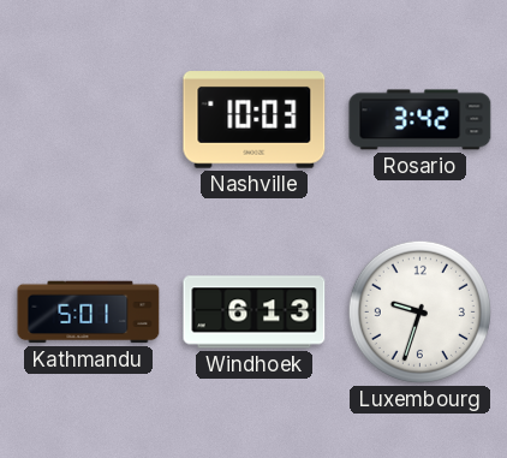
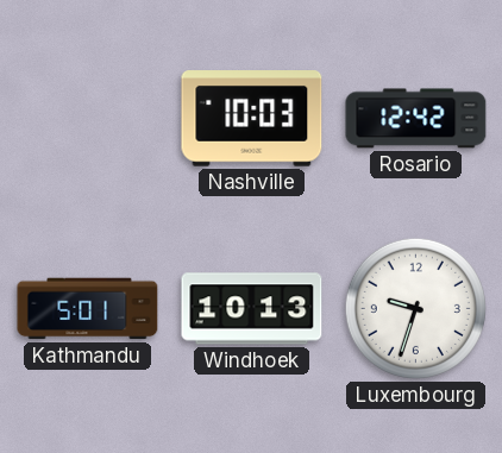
Rosario: 3:42 -> 12:42 (416, 119)
Windhoek: 6:13 -> 10:13 (252, 309)
